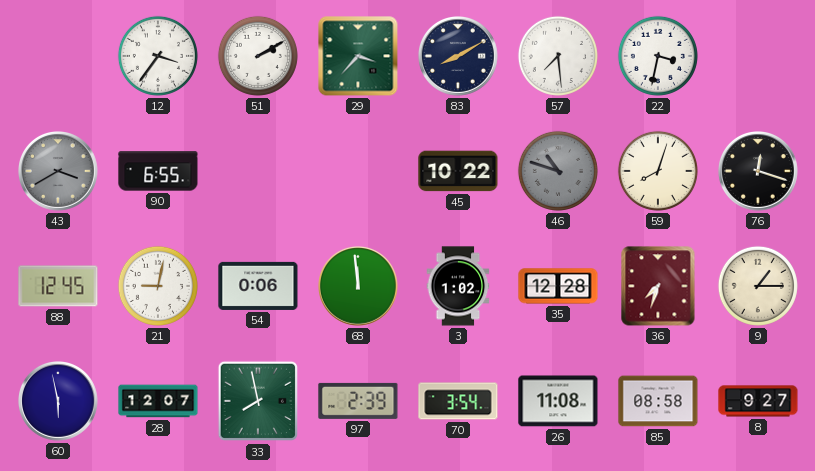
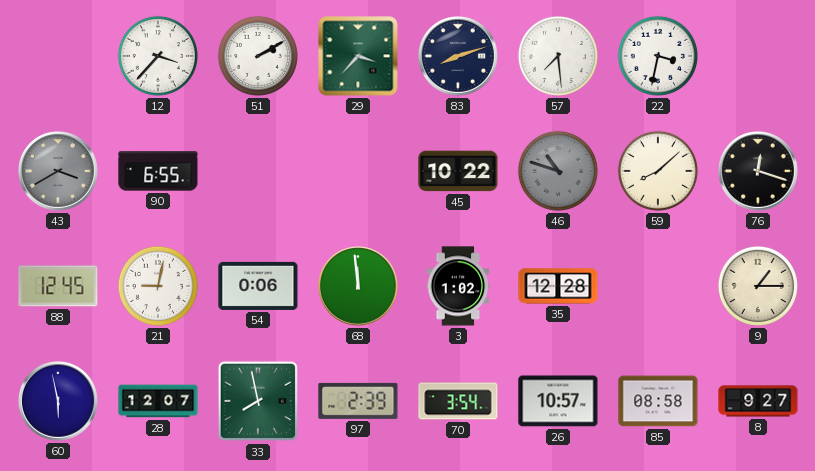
12: 3:36 -> 3:37 (158, 56)
83: 8:10 -> 8:12 (459, 57)
59: 8:03 -> 8:08 (658, 171)
36: 7:33 -> none (658, 286)
26: 11:08 -> 10:57 (558, 401)
